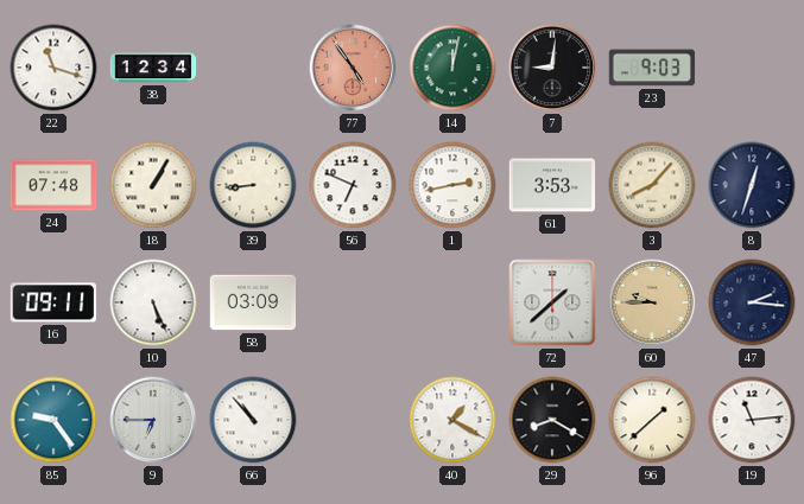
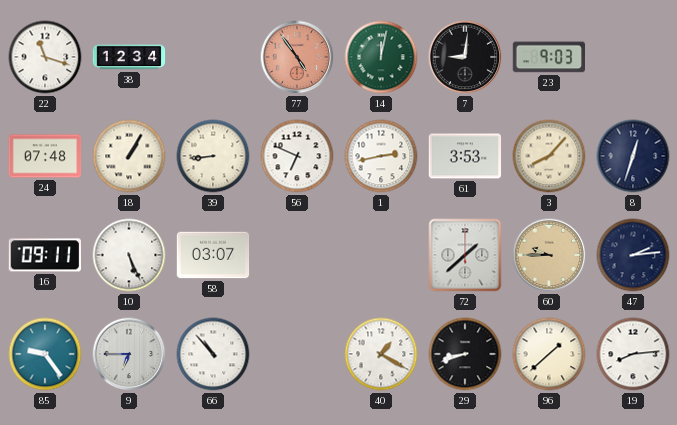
58: 03:09 -> 03:07 (213, 255)
47: 2:16 -> 2:14 (633, 255)
29: 8:20 -> 8:42 (465, 354)
19: 11:14 -> 8:14 (633, 354)
